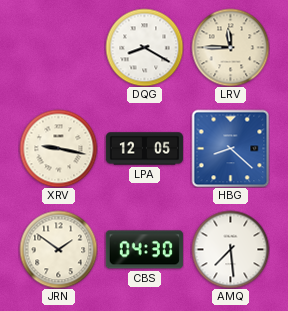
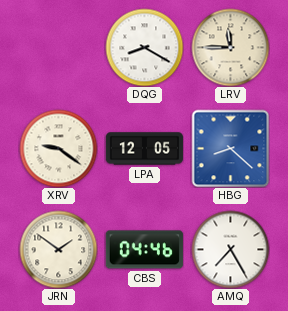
XRV: 9:17 -> 9:21 (58, 148)
CBS: 04:30 -> 04:46 (144, 250)
AMQ: 7:29 -> 7:25 (230, 249)
